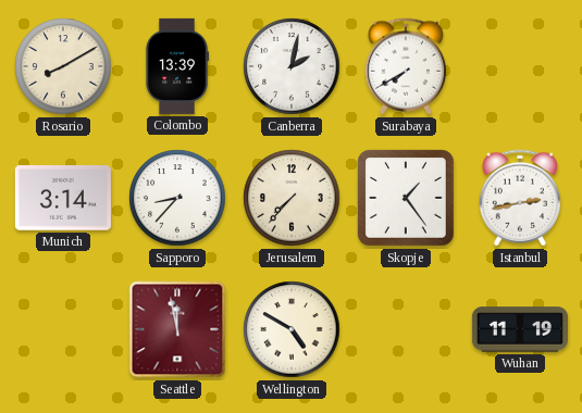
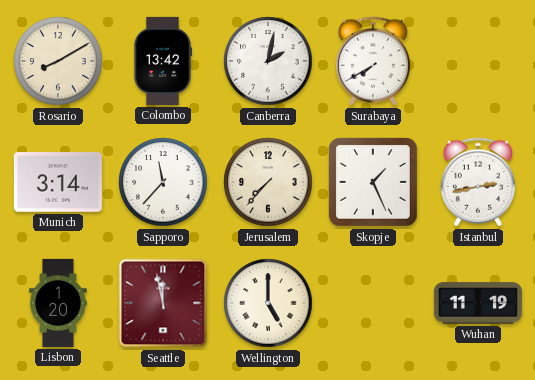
Colombo: 13:39 -> 13:42 (162, 61)
Sapporo: 8:37 -> 11:37 (163, 182)
Skopje: 1:24 -> 1:26 (373, 182)
Lisbon: none -> 1:20 (58, 303)
Wellington: 4:50 -> 5:00 (268, 303)
